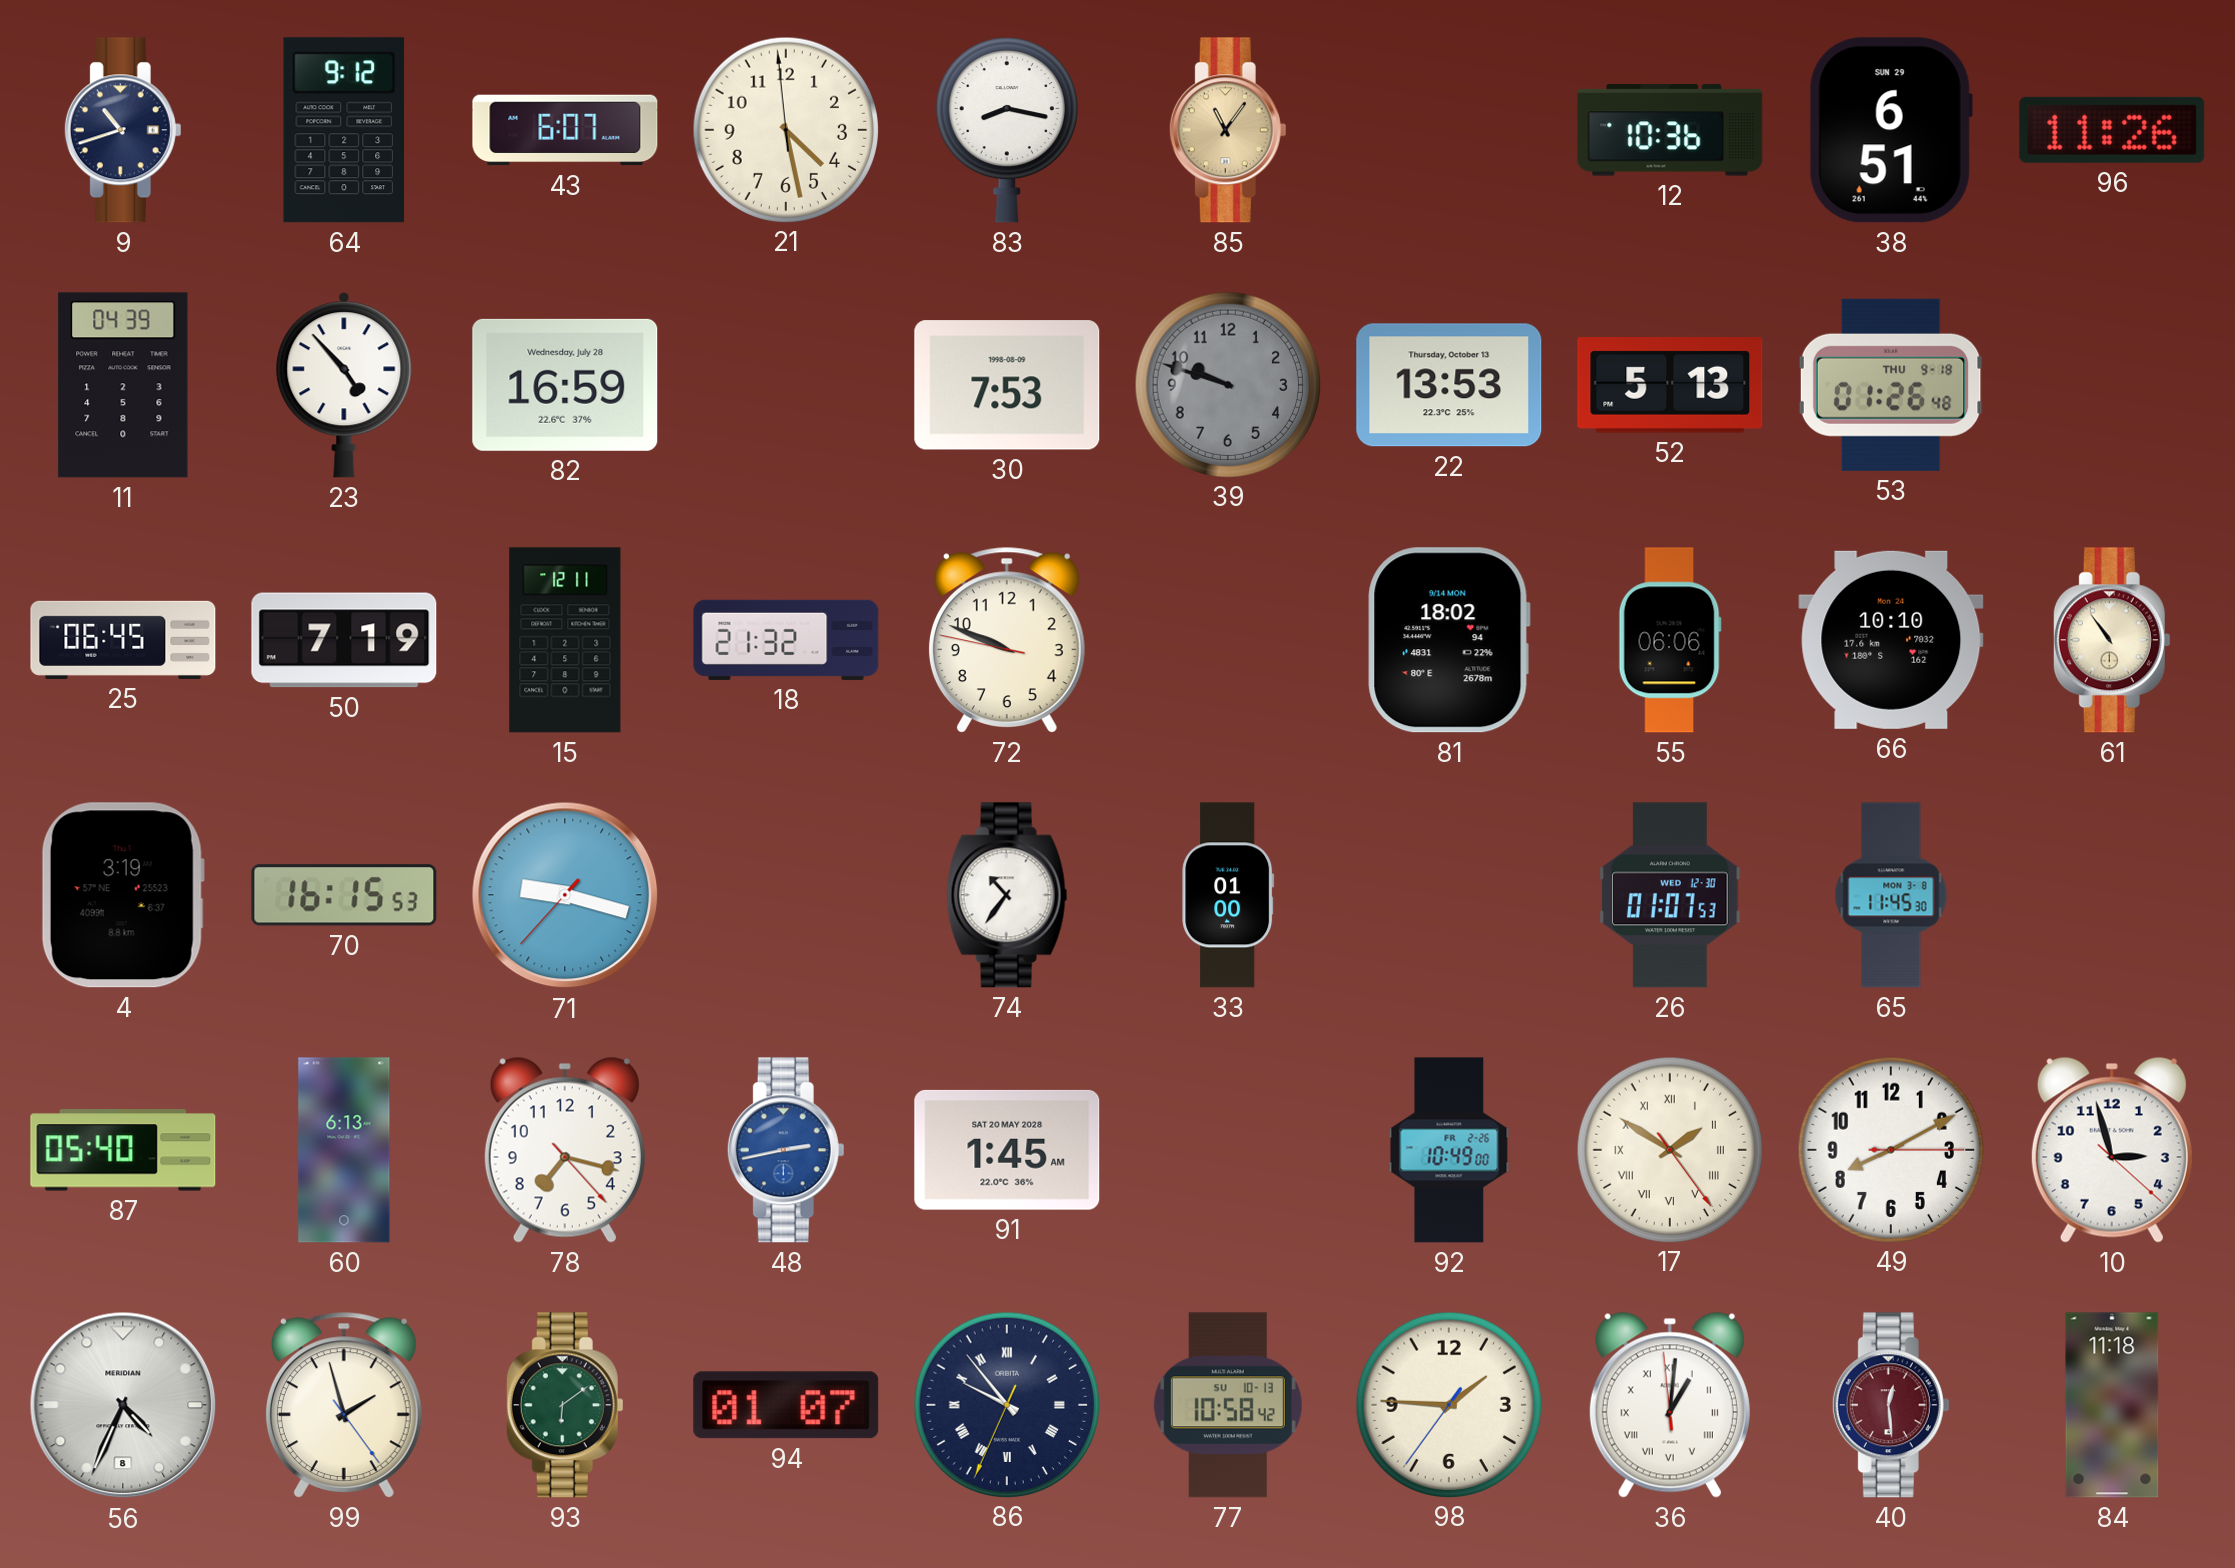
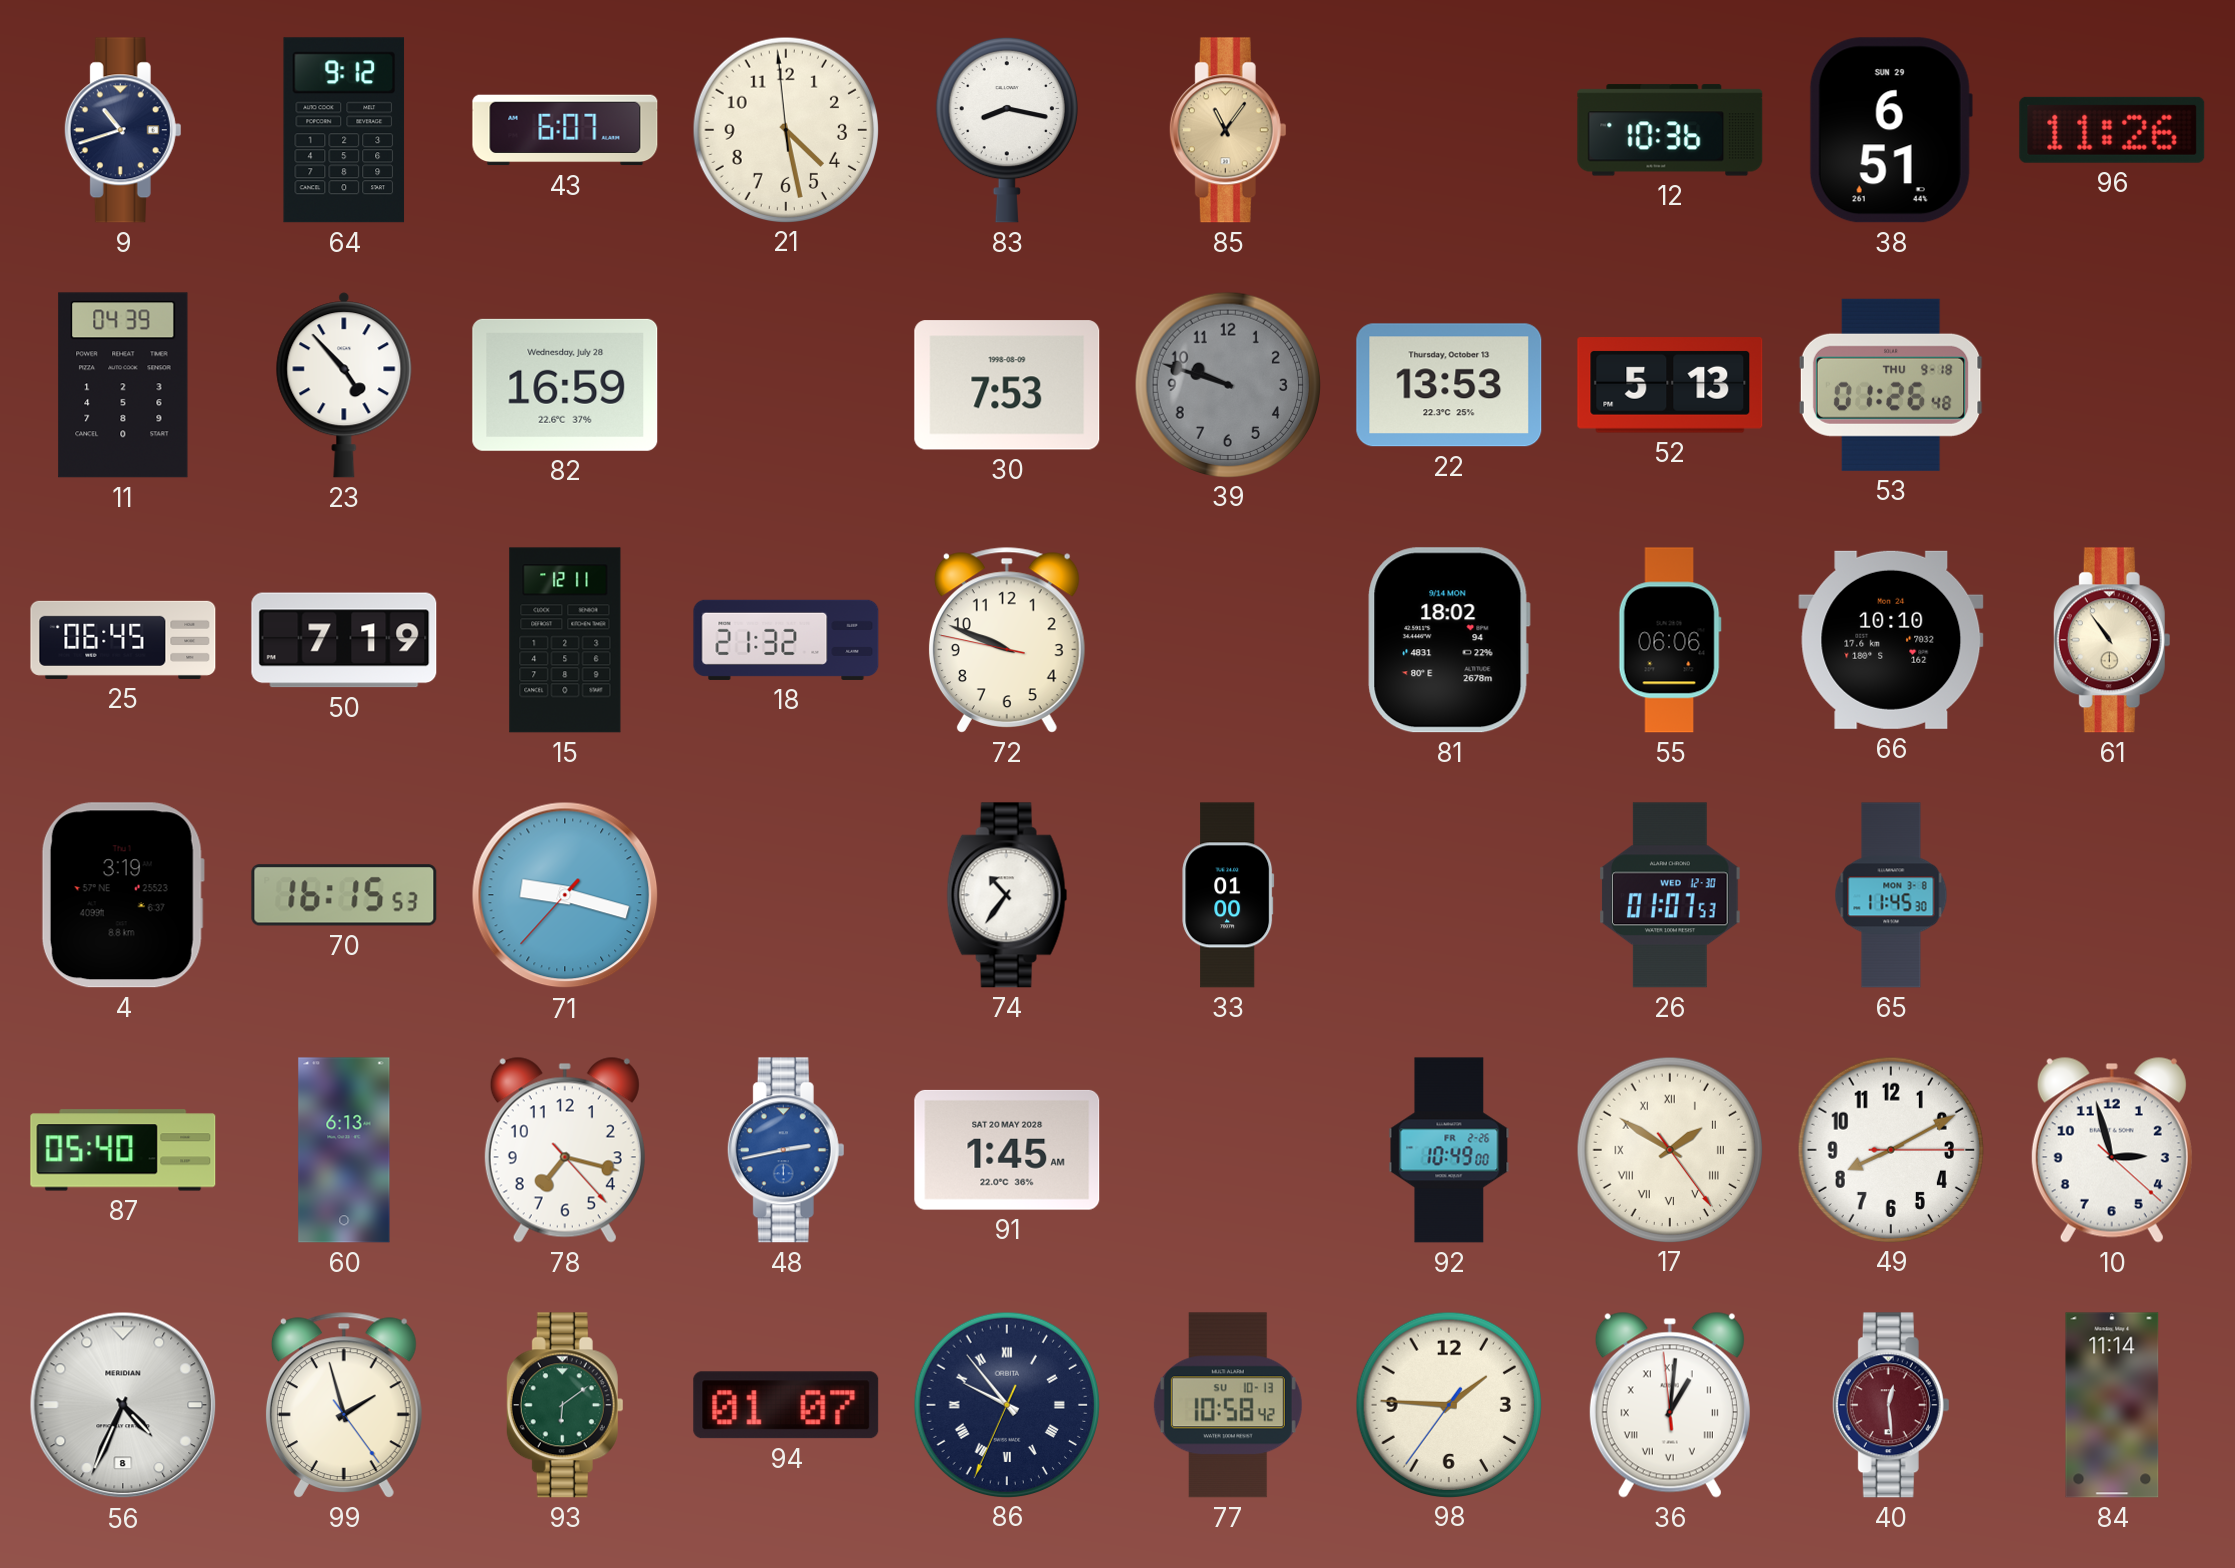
84: 11:18 -> 11:14 (2112, 1405)
